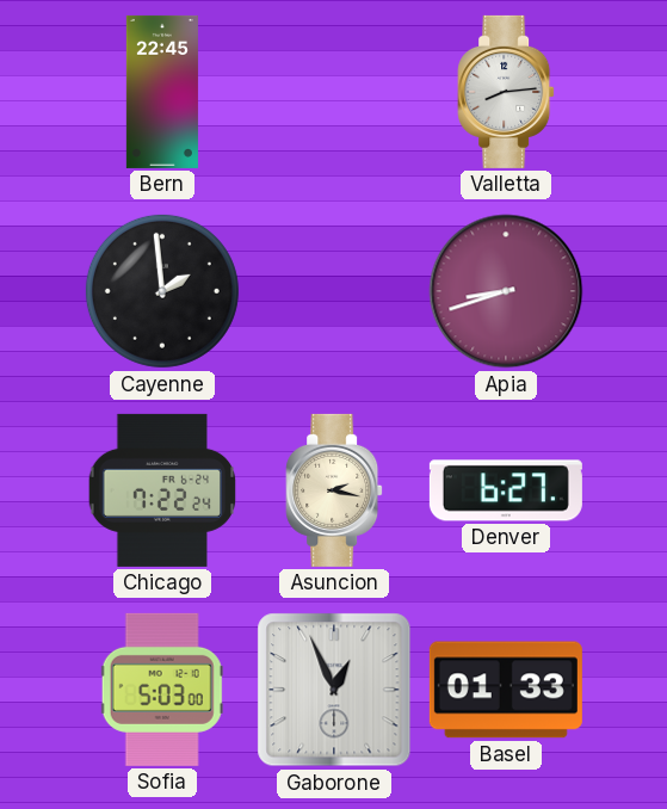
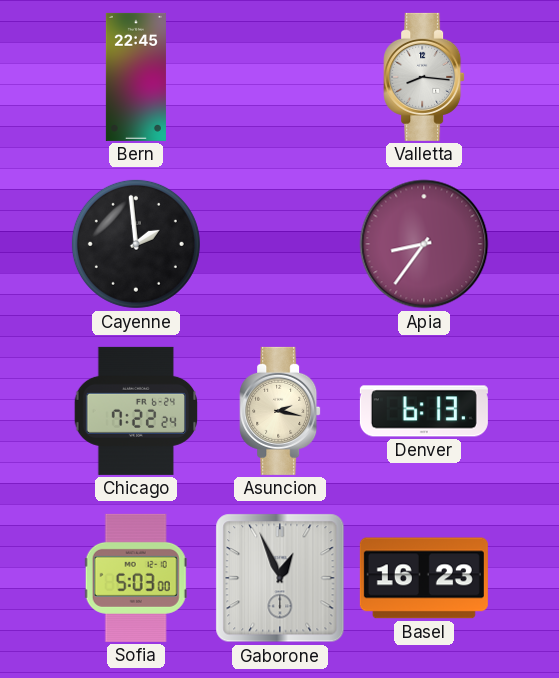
Valletta: 8:14 -> 8:16 (424, 77)
Apia: 8:42 -> 8:36 (424, 244)
Denver: 6:27 -> 6:13 (424, 411)
Basel: 01:33 -> 16:23 (424, 578)
